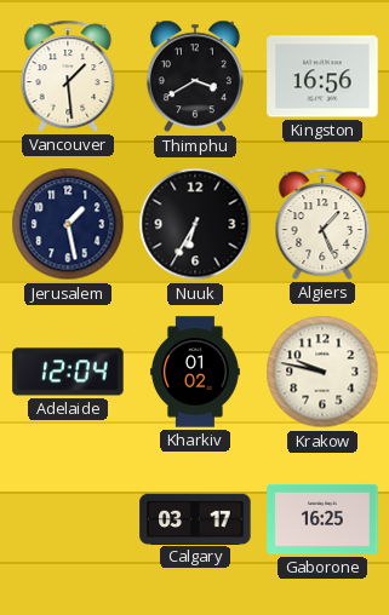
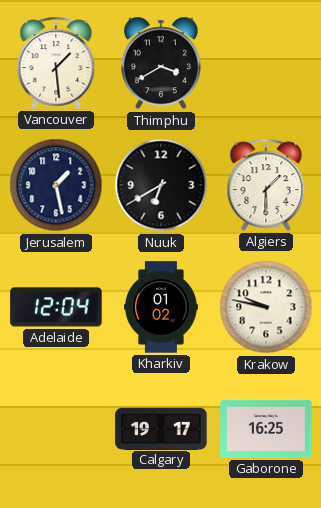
Kingston: 16:56 -> none (322, 76)
Nuuk: 6:35 -> 6:40 (161, 185)
Algiers: 1:26 -> 1:30 (266, 185)
Calgary: 03:17 -> 19:17 (161, 428)
